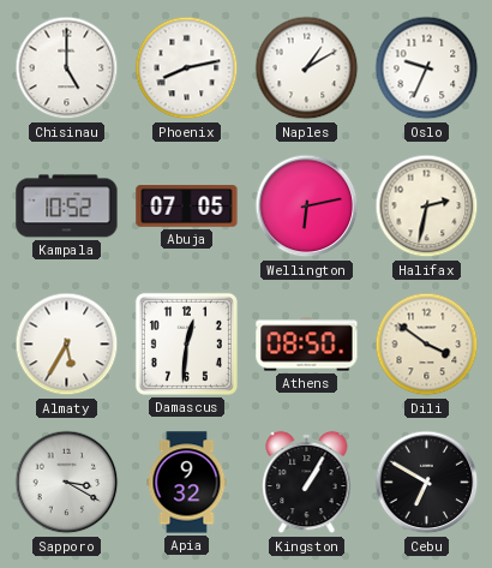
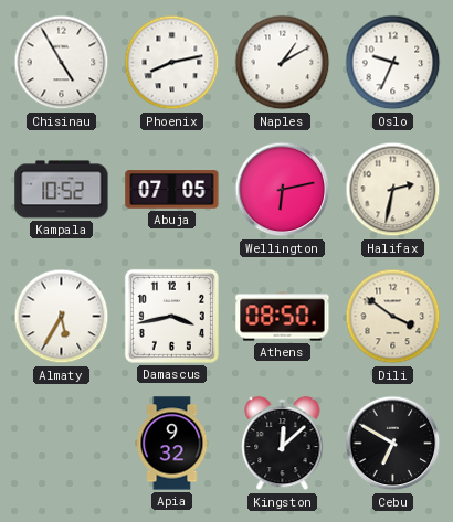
Chisinau: 5:00 -> 4:55 (62, 63)
Damascus: 12:31 -> 3:43 (171, 316)
Sapporo: 3:20 -> none (67, 483)
Kingston: 1:05 -> 12:08 (283, 444)
